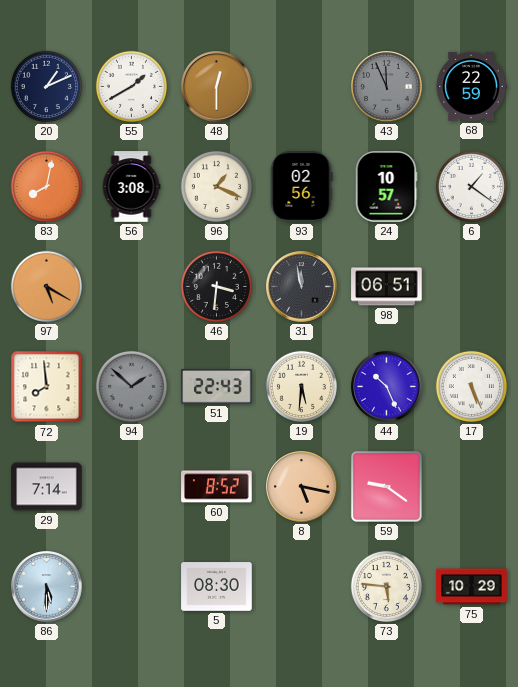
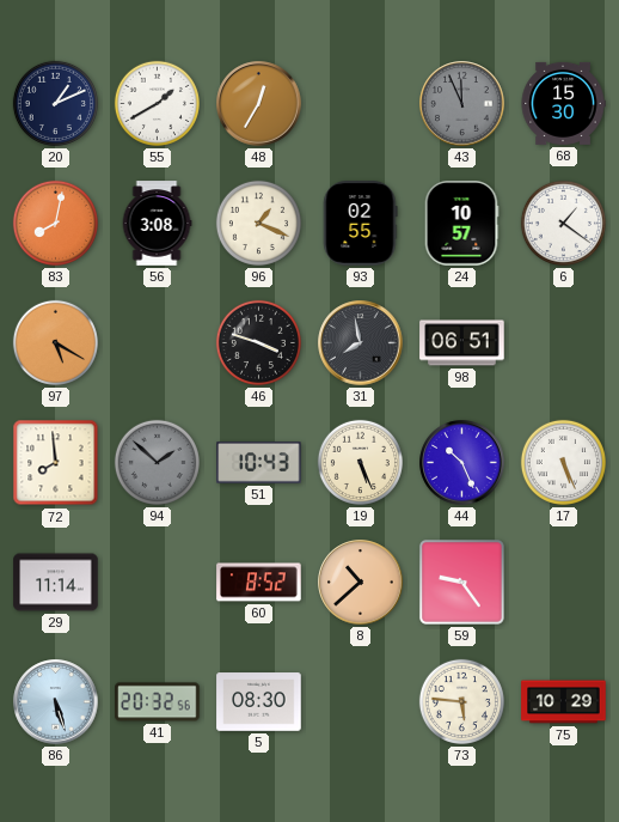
48: 12:30 -> 12:35 (259, 104)
68: 22:59 -> 15:30 (563, 103)
93: 02:56 -> 02:55 (360, 224)
46: 3:31 -> 3:48 (258, 342)
31: 11:58 -> 7:58 (361, 343)
51: 22:43 -> 10:43 (259, 463)
19: 5:31 -> 5:26 (360, 462)
29: 7:14 -> 11:14 (56, 583)
8: 5:17 -> 10:38 (361, 583)
59: 9:21 -> 9:24 (461, 582)
86: 5:30 -> 5:27 (56, 702)
41: none -> 20:32 (158, 702)
